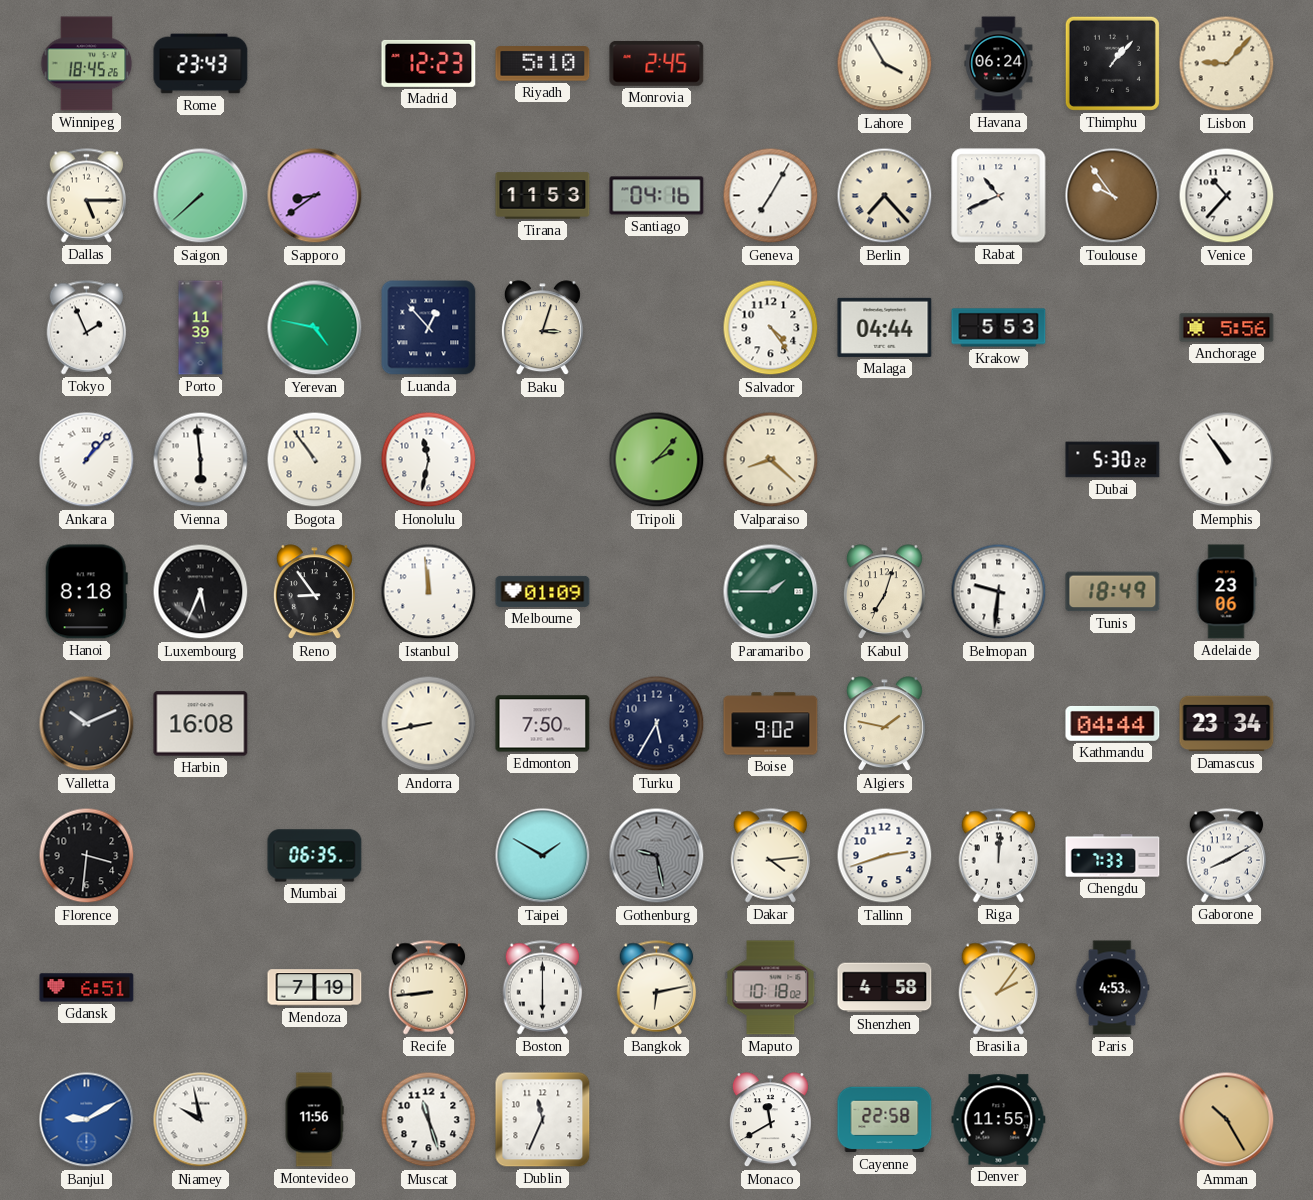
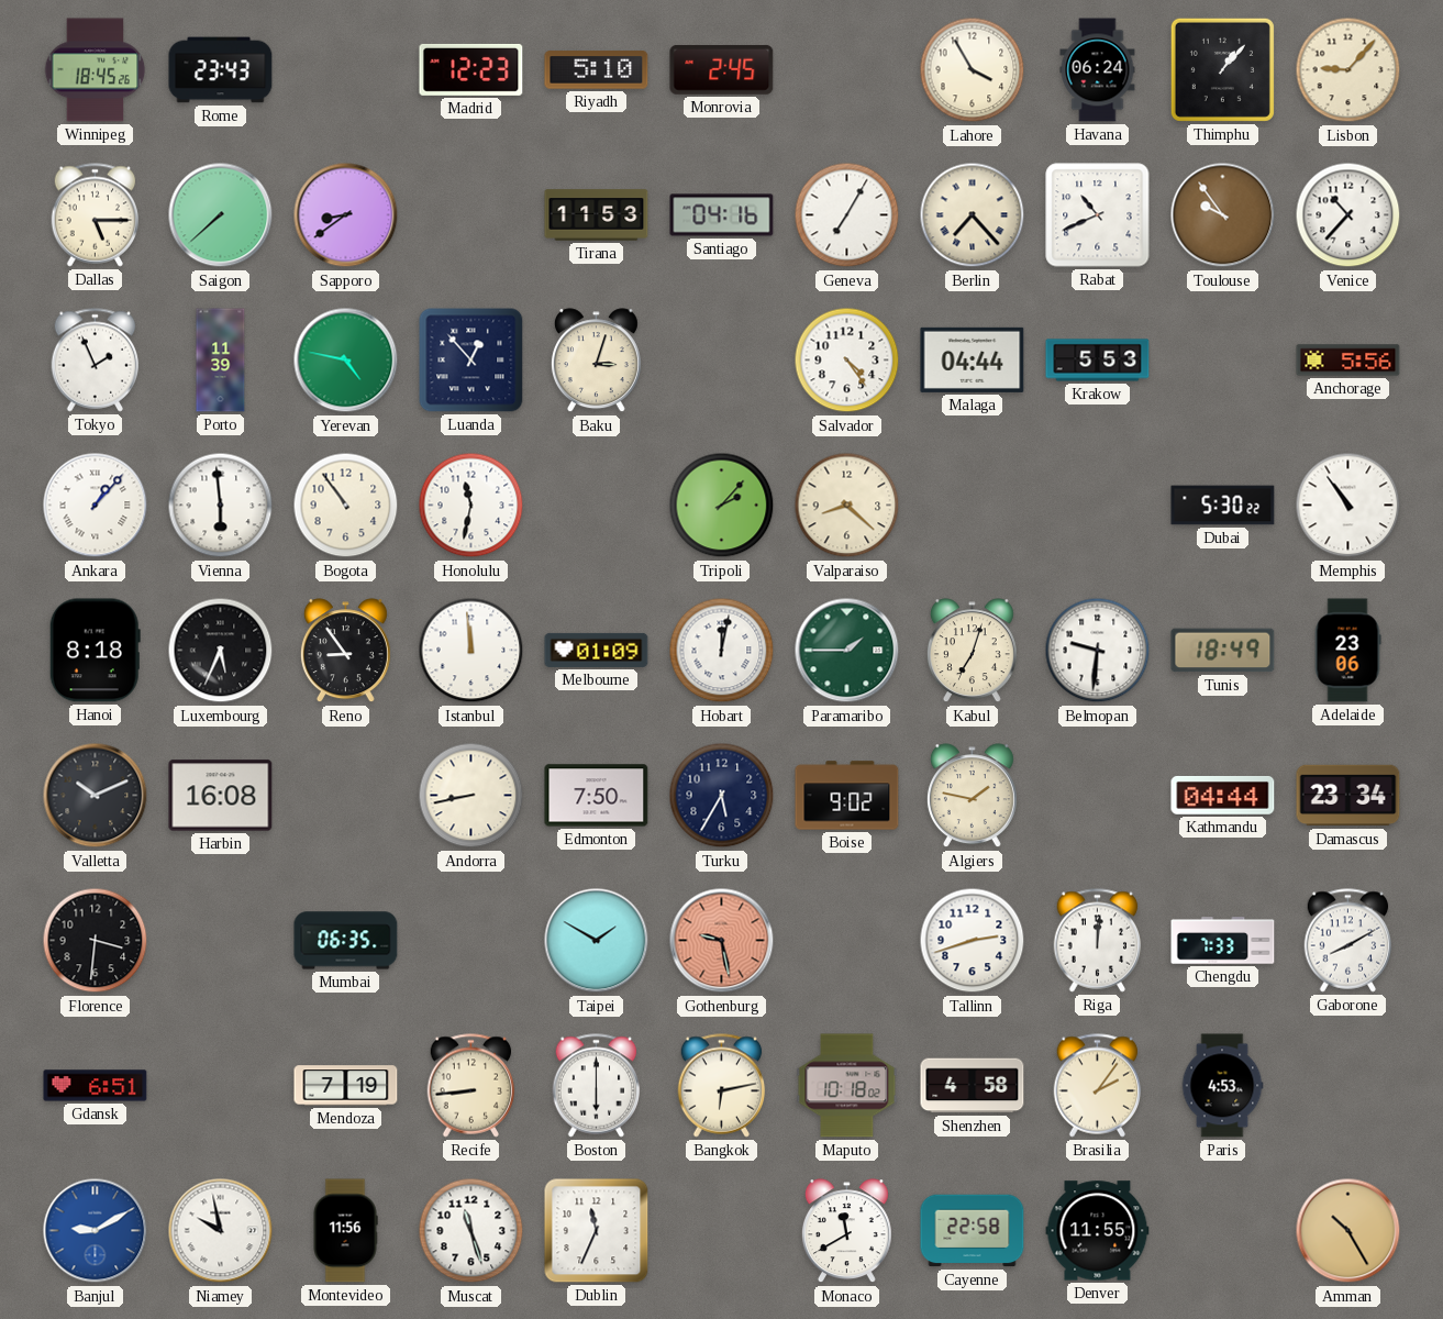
Hobart: none -> 12:02 (722, 651)
Gothenburg dial: grey -> salmon (722, 941)
Dakar: 4:14 -> none (771, 856)
